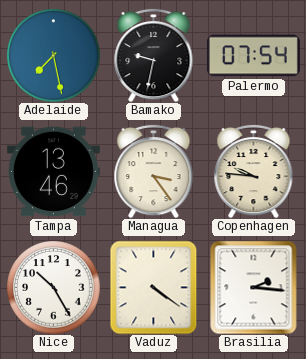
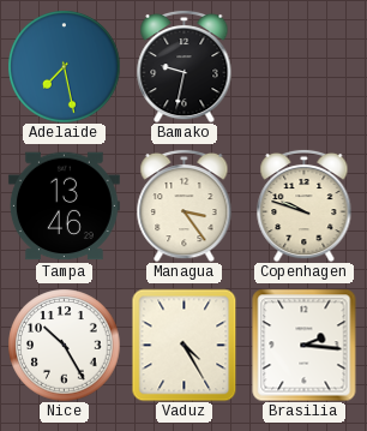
Palermo: 07:54 -> none (253, 56)
Copenhagen: 9:46 -> 9:48 (305, 205)
Vaduz: 4:21 -> 4:25 (185, 345)
